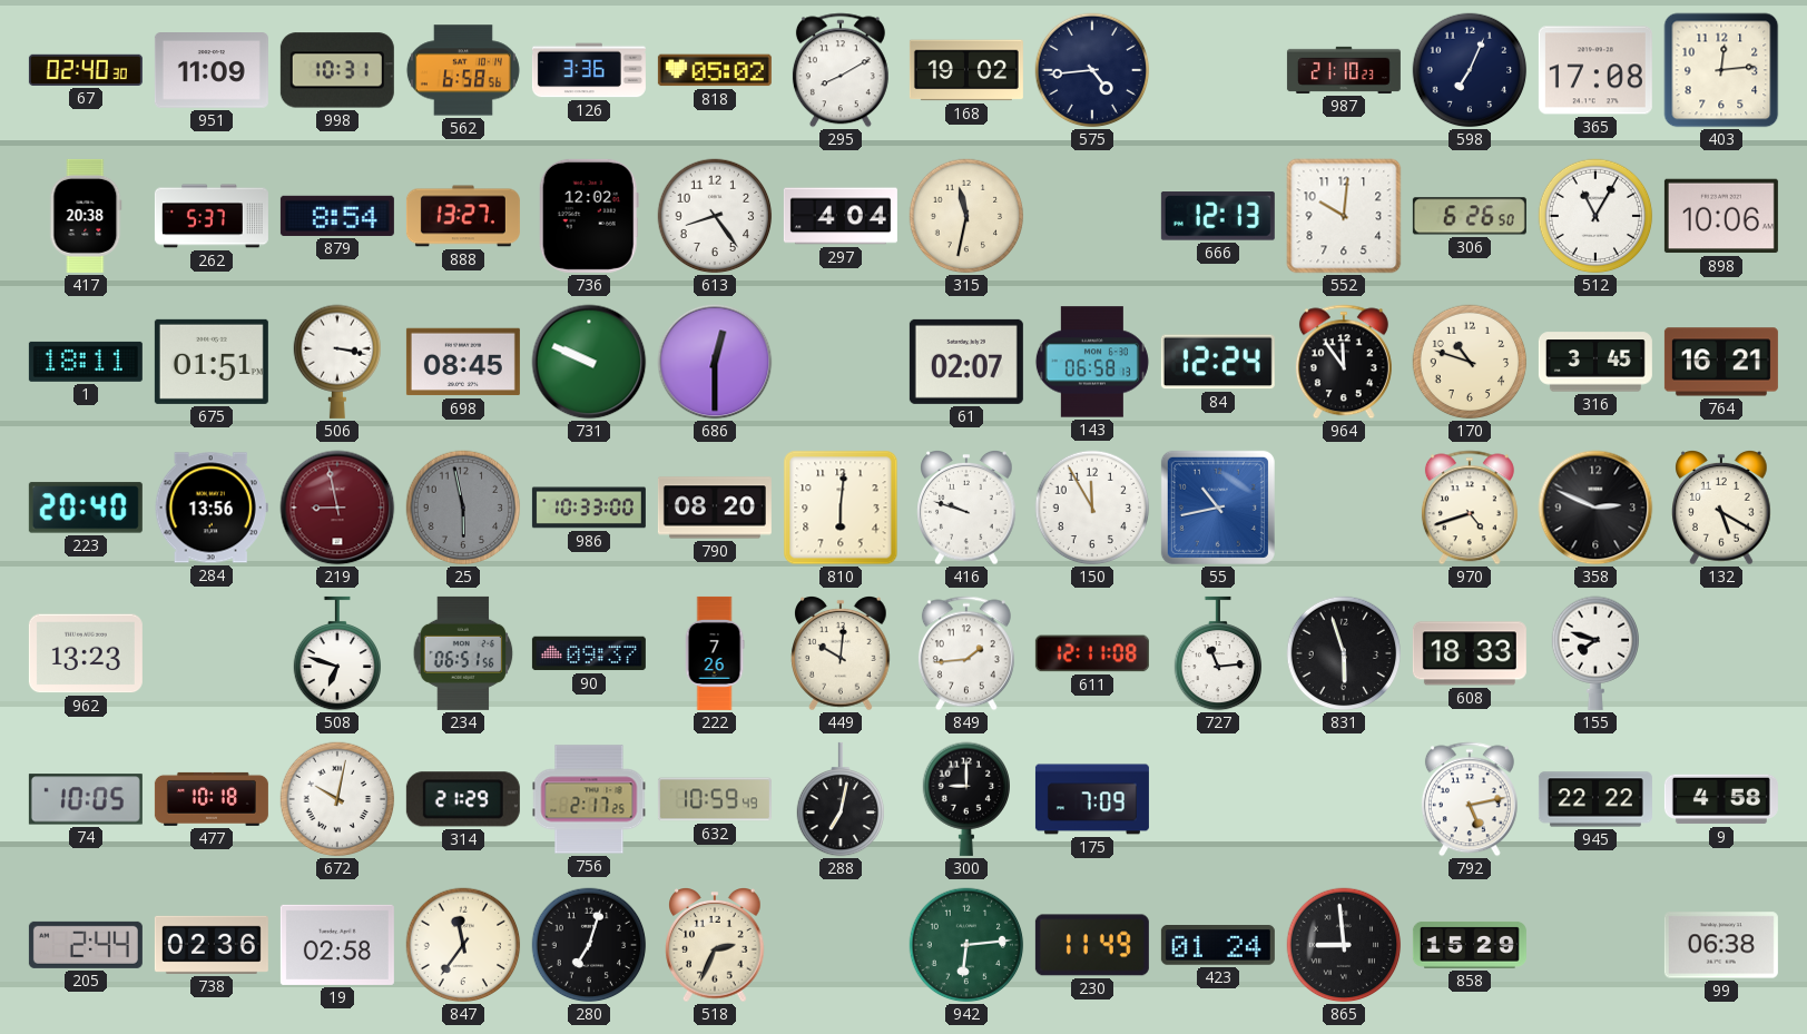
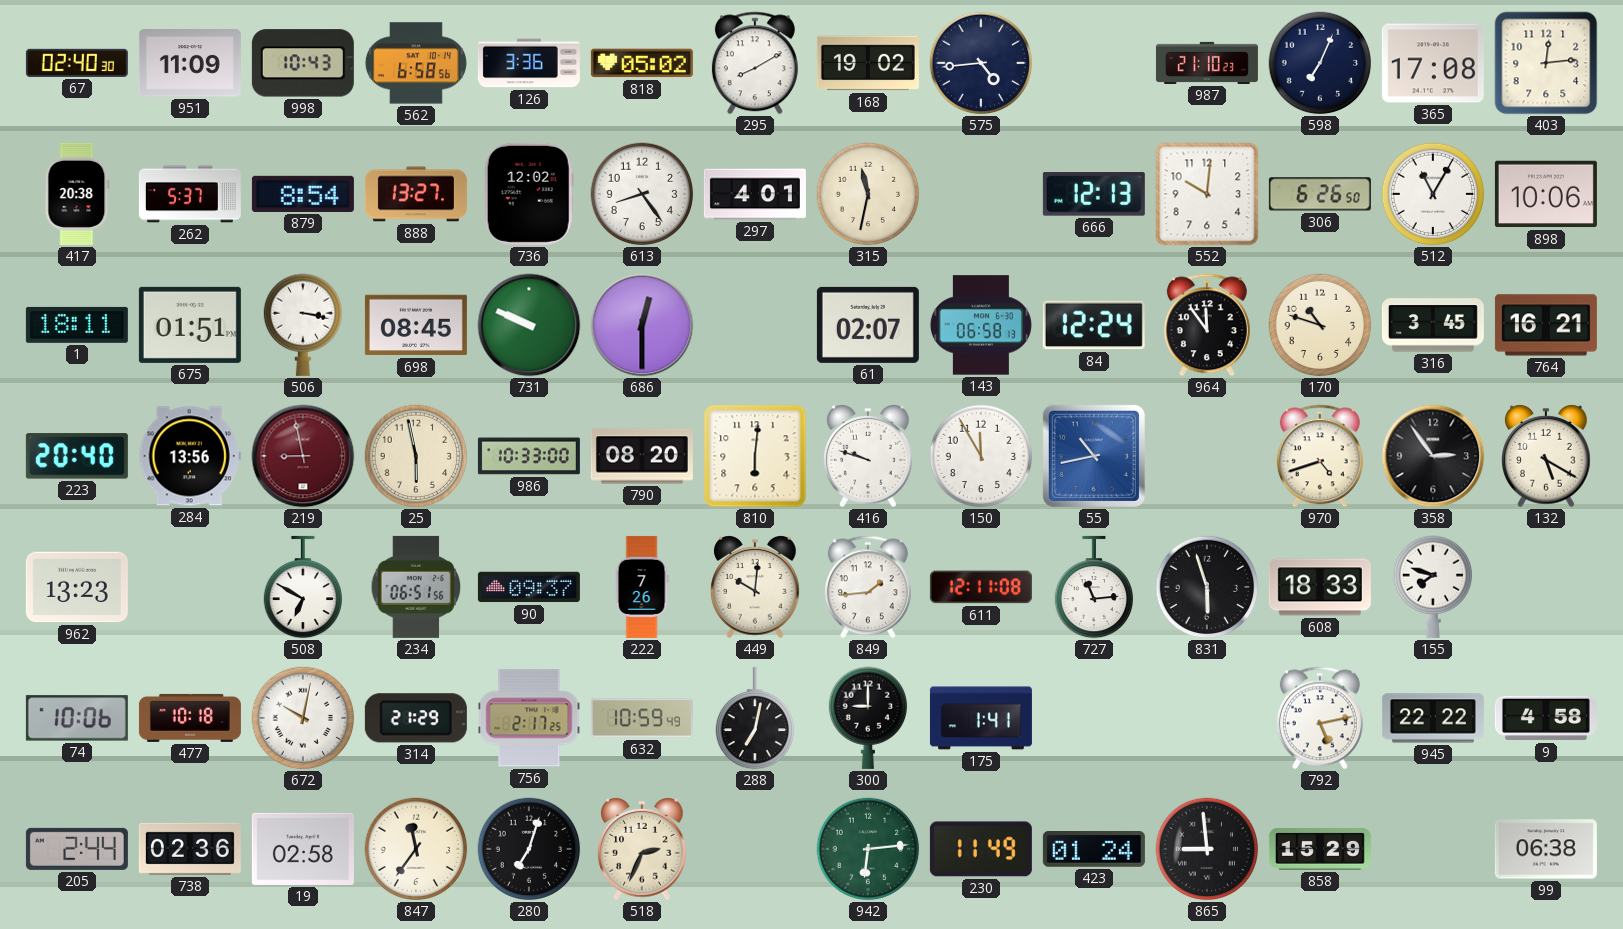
998: 10:31 -> 10:43 (303, 63)
297: 4:04 -> 4:01 (755, 194)
25 dial: grey -> cream (416, 456)
358: 2:49 -> 2:54 (1433, 456)
508: 6:48 -> 6:50 (303, 587)
74: 10:05 -> 10:06 (77, 718)
175: 7:09 -> 1:41 (981, 718)
